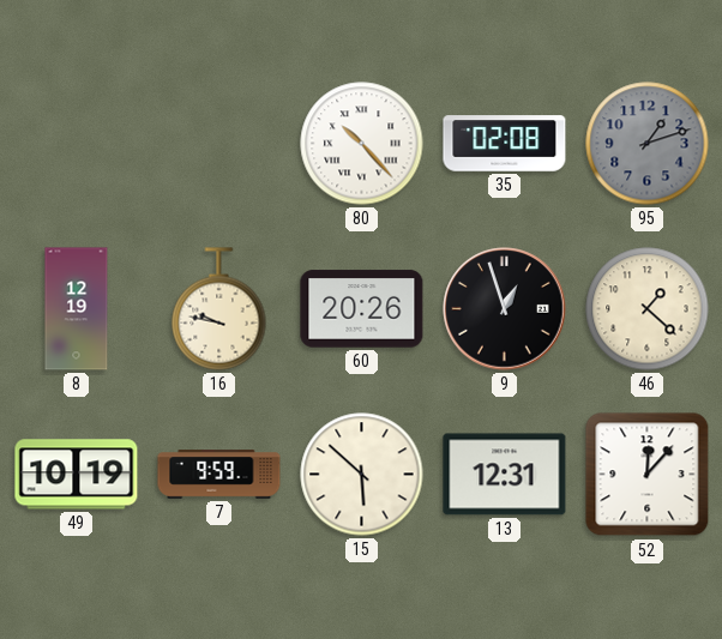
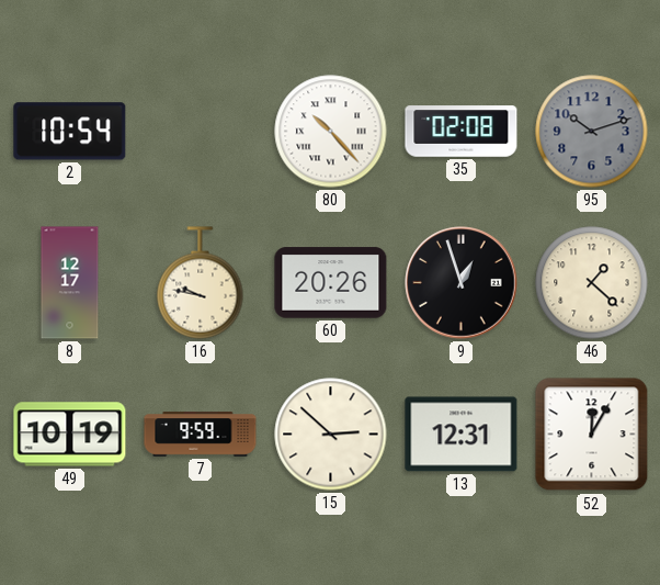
2: none -> 10:54 (70, 132)
95: 1:12 -> 10:12 (592, 132)
8: 12:19 -> 12:17 (70, 283)
15: 5:52 -> 2:52 (331, 435)
52: 12:07 -> 12:05 (592, 435)
